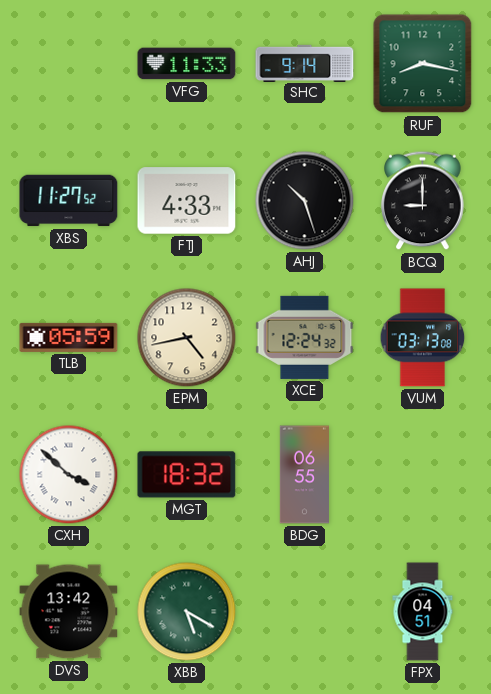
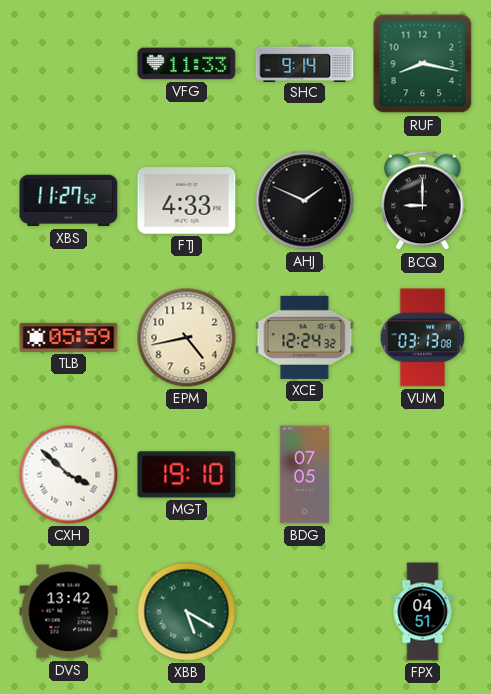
AHJ: 10:27 -> 1:49 (305, 201)
MGT: 18:32 -> 19:10 (187, 475)
BDG: 06:55 -> 07:05 (304, 475)
